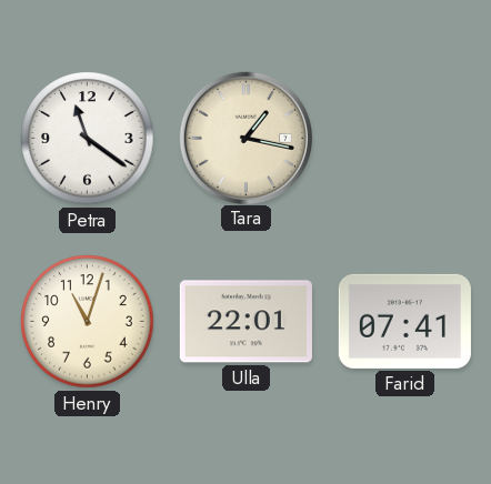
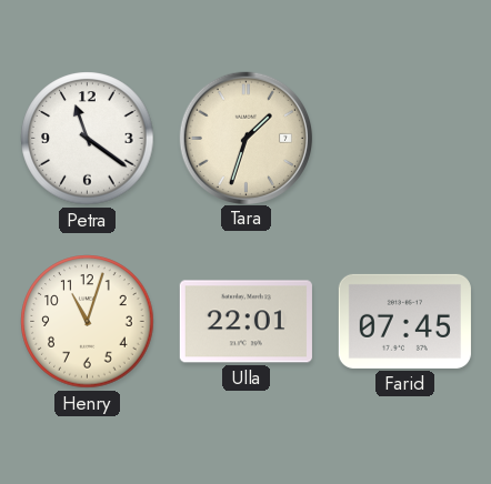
Tara: 1:17 -> 1:33 (245, 138)
Farid: 07:41 -> 07:45 (404, 321)
